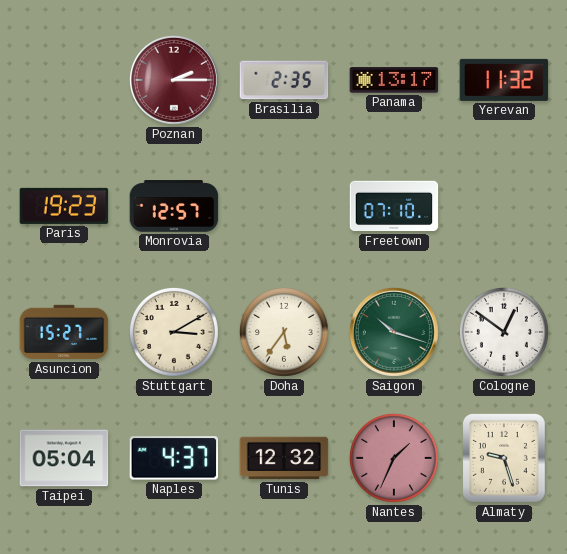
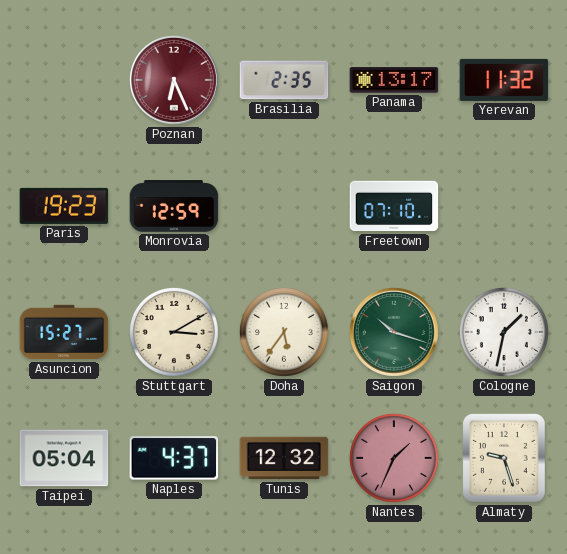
Poznan: 2:15 -> 6:26 (174, 80)
Monrovia: 12:57 -> 12:59 (174, 206)
Cologne: 12:51 -> 1:32 (504, 332)
